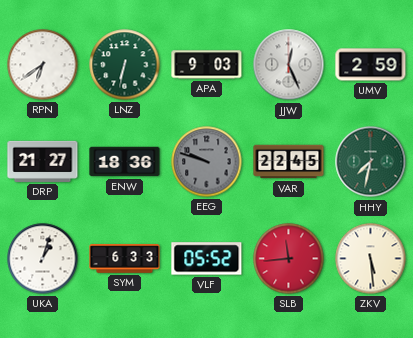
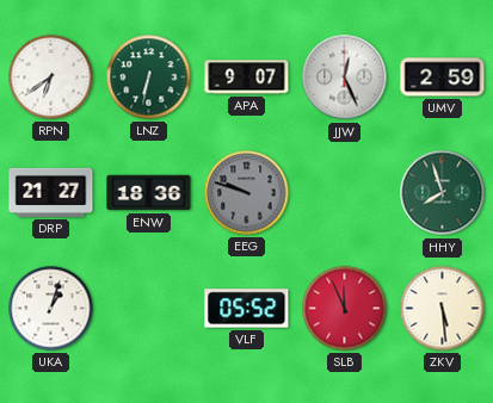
APA: 9:03 -> 9:07 (247, 77)
VAR: 22:45 -> none (289, 162)
HHY: 7:32 -> 7:57 (443, 193)
SYM: 6:33 -> none (125, 259)
SLB: 11:44 -> 11:56 (345, 309)
